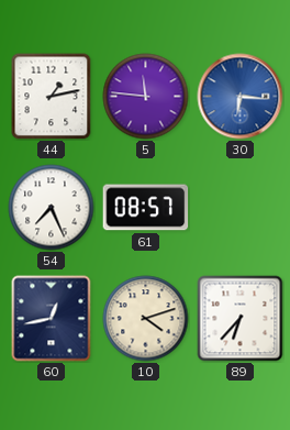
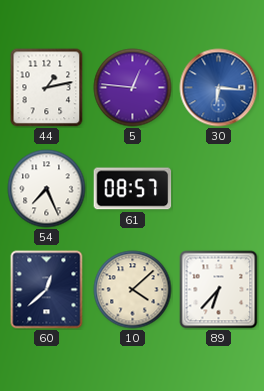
5: 11:46 -> 12:46 (133, 88)
60: 12:43 -> 12:38 (47, 290)
10: 4:12 -> 4:08 (133, 290)
